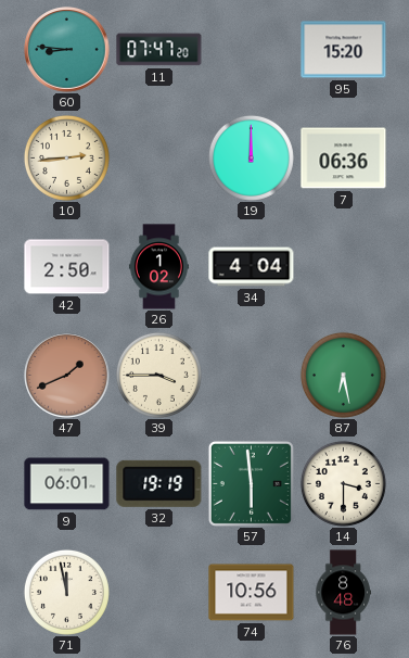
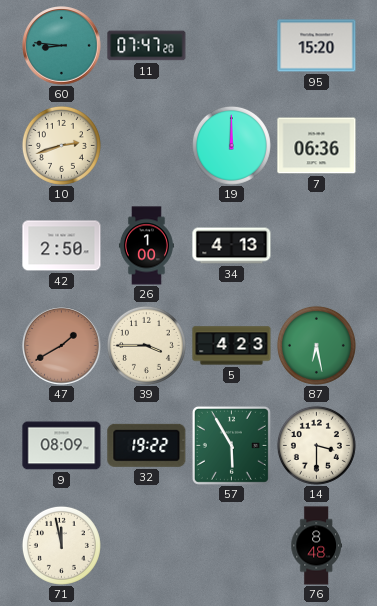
10: 2:44 -> 2:42 (61, 145)
26: 1:02 -> 1:00 (146, 246)
34: 4:04 -> 4:13 (232, 246)
47: 1:41 -> 1:40 (62, 346)
5: none -> 4:23 (232, 346)
9: 06:01 -> 08:09 (62, 446)
32: 19:19 -> 19:22 (147, 445)
57: 5:59 -> 5:55 (231, 445)
74: 10:56 -> none (252, 593)
